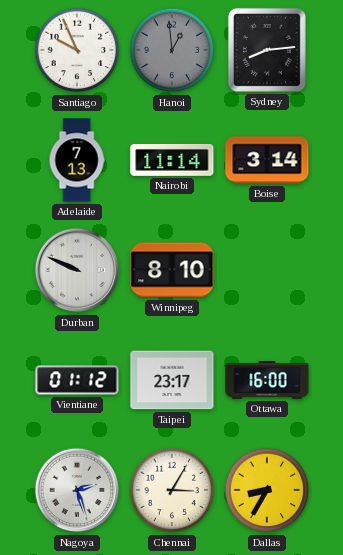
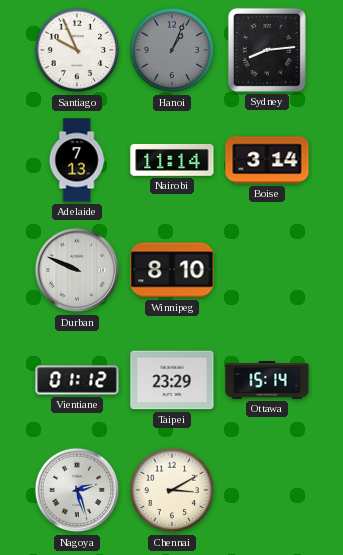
Hanoi: 12:59 -> 1:04 (172, 50)
Taipei: 23:17 -> 23:29 (172, 380)
Ottawa: 16:00 -> 15:14 (267, 380)
Chennai: 3:05 -> 3:10 (172, 490)
Dallas: 8:35 -> none (267, 490)
